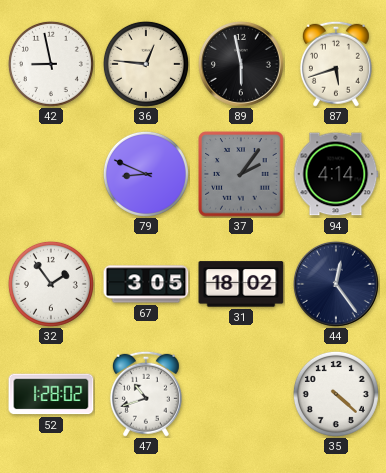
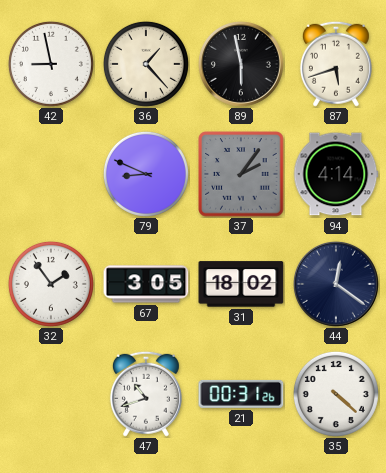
36: 12:46 -> 1:23 (146, 64)
44: 12:24 -> 12:21 (336, 284)
52: 1:28 -> none (51, 394)
21: none -> 00:31 (241, 394)
